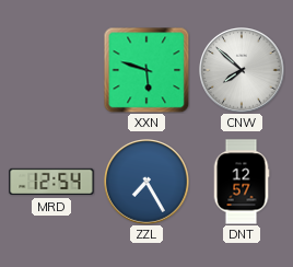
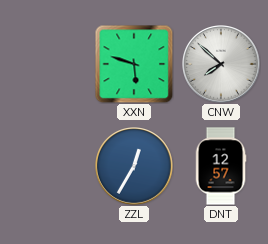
MRD: 12:54 -> none (51, 182)
ZZL: 7:25 -> 12:35 (135, 167)
